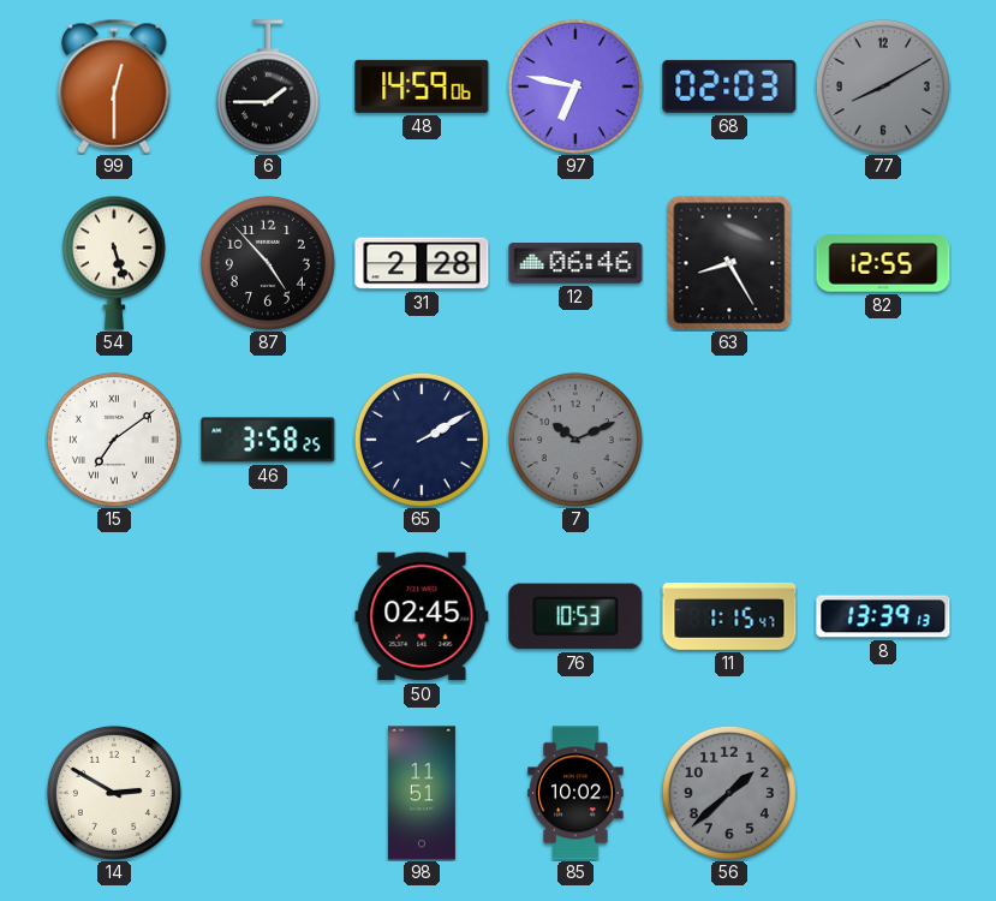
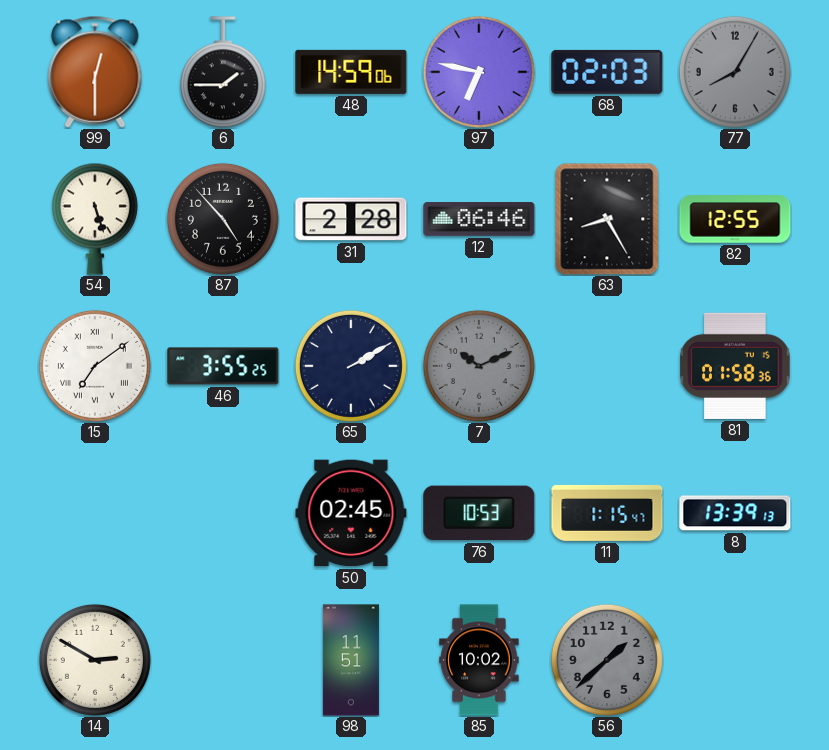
77: 8:10 -> 8:05 (735, 72)
46: 3:58 -> 3:55 (223, 366)
81: none -> 01:58 (735, 366)
